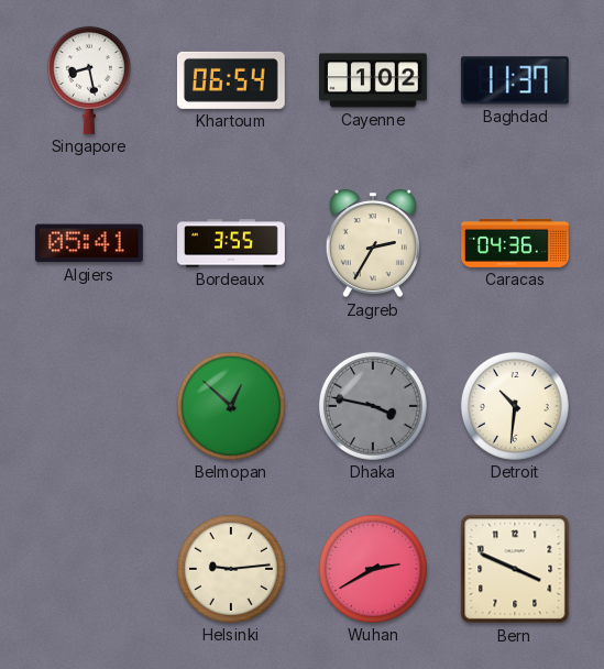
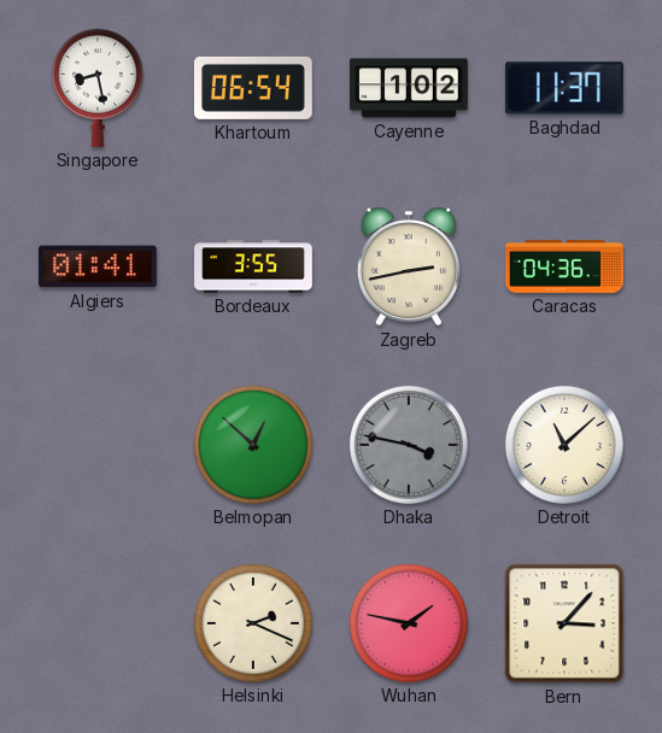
Algiers: 05:41 -> 01:41 (98, 266)
Zagreb: 2:35 -> 2:43 (409, 266)
Detroit: 10:31 -> 11:08 (564, 445)
Helsinki: 9:14 -> 2:19 (253, 623)
Wuhan: 2:40 -> 1:47 (409, 623)
Bern: 3:49 -> 3:07 (564, 623)
